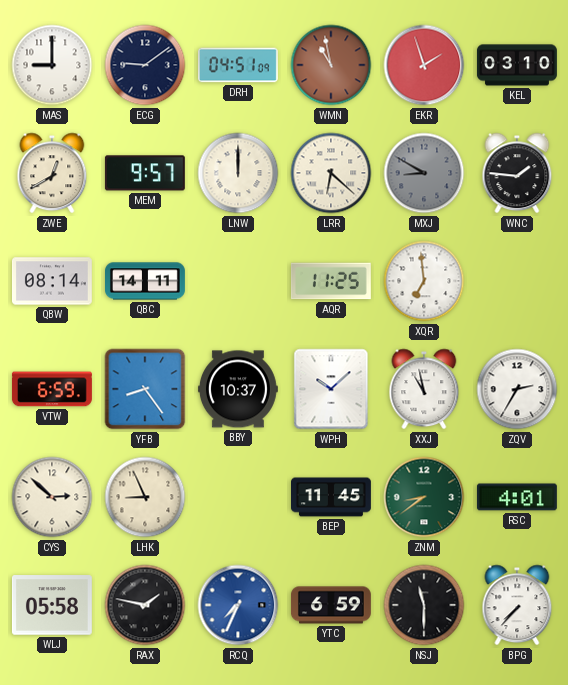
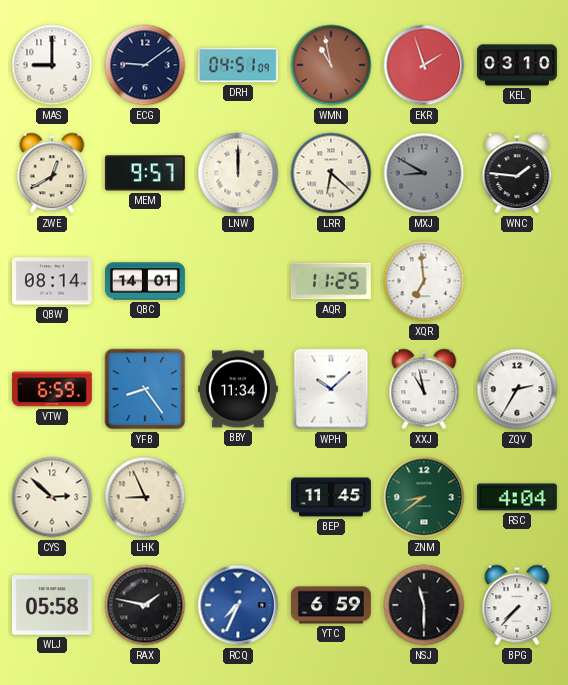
QBC: 14:11 -> 14:01 (146, 281)
BBY: 10:37 -> 11:34 (238, 389)
RSC: 4:01 -> 4:04 (517, 497)
